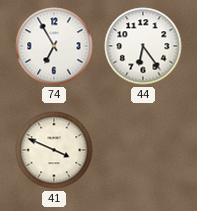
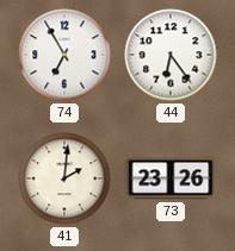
41: 3:49 -> 2:01 (64, 178)
73: none -> 23:26 (171, 178)
